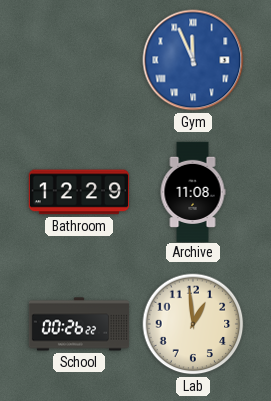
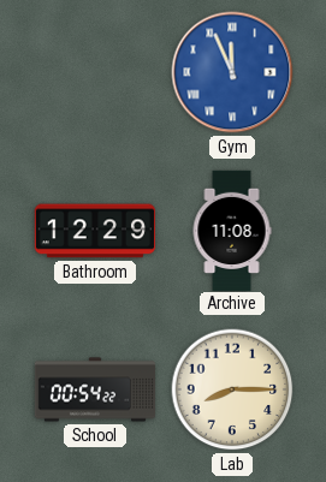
School: 00:26 -> 00:54 (95, 389)
Lab: 12:59 -> 8:15 (232, 389)
